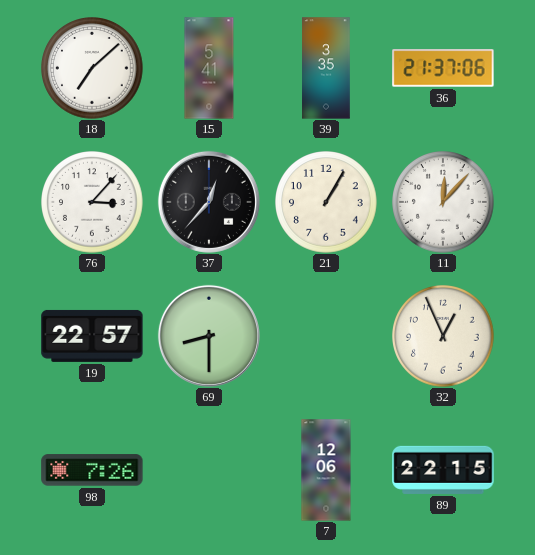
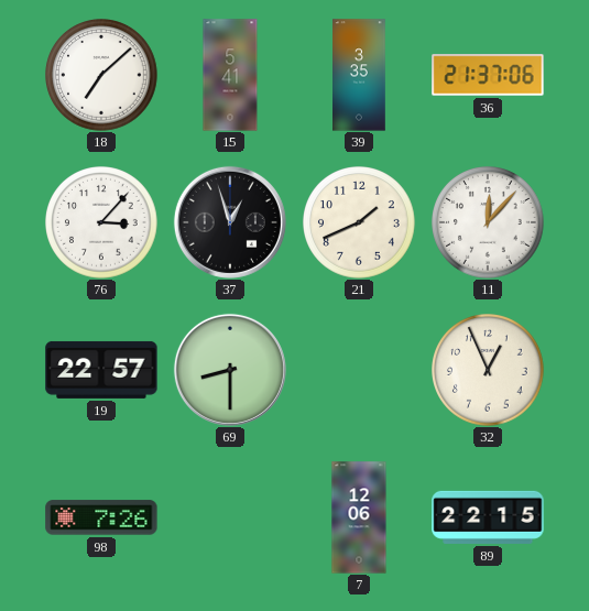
37: 12:37 -> 12:57 (230, 222)
21: 1:05 -> 1:41 (359, 223)
